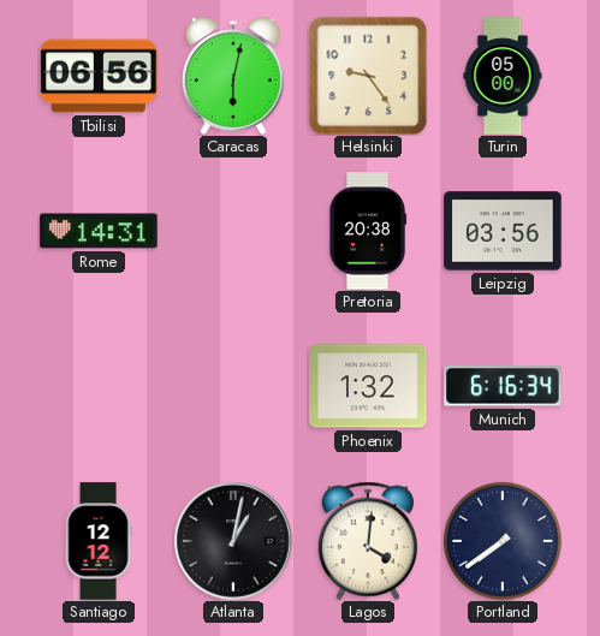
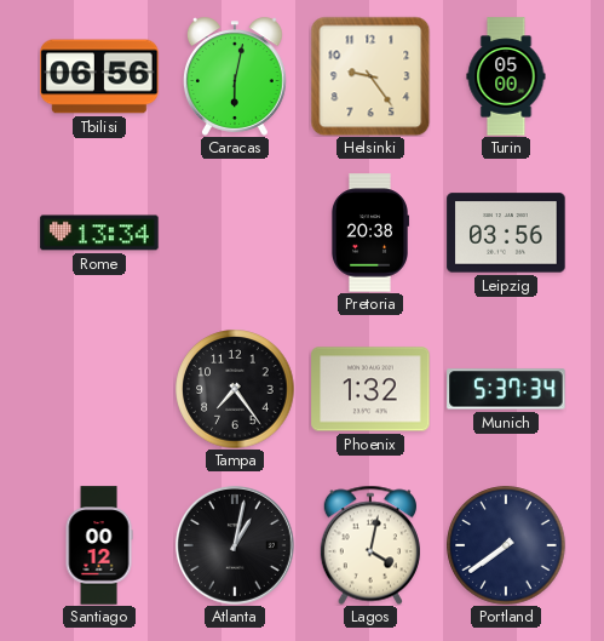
Rome: 14:31 -> 13:34 (99, 233)
Tampa: none -> 7:24 (235, 389)
Munich: 6:16 -> 5:37 (506, 389)
Santiago: 12:12 -> 00:12 (99, 545)
Lagos: 4:01 -> 4:02 (370, 545)
